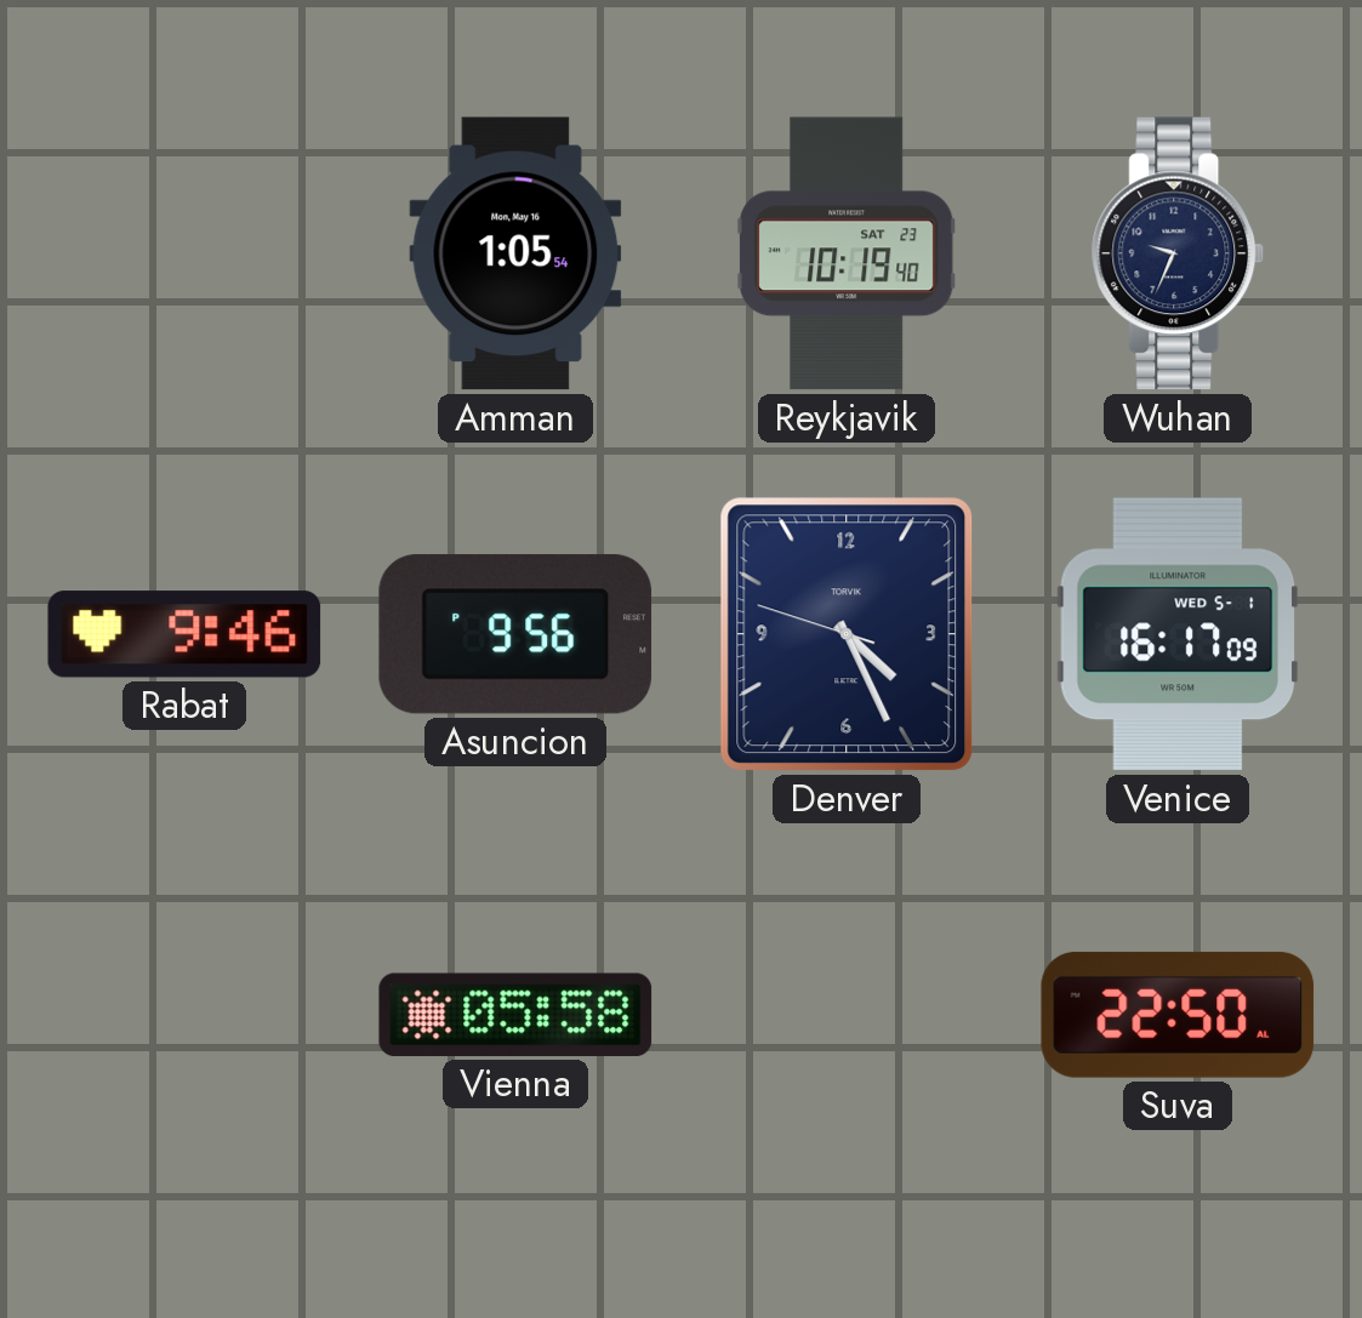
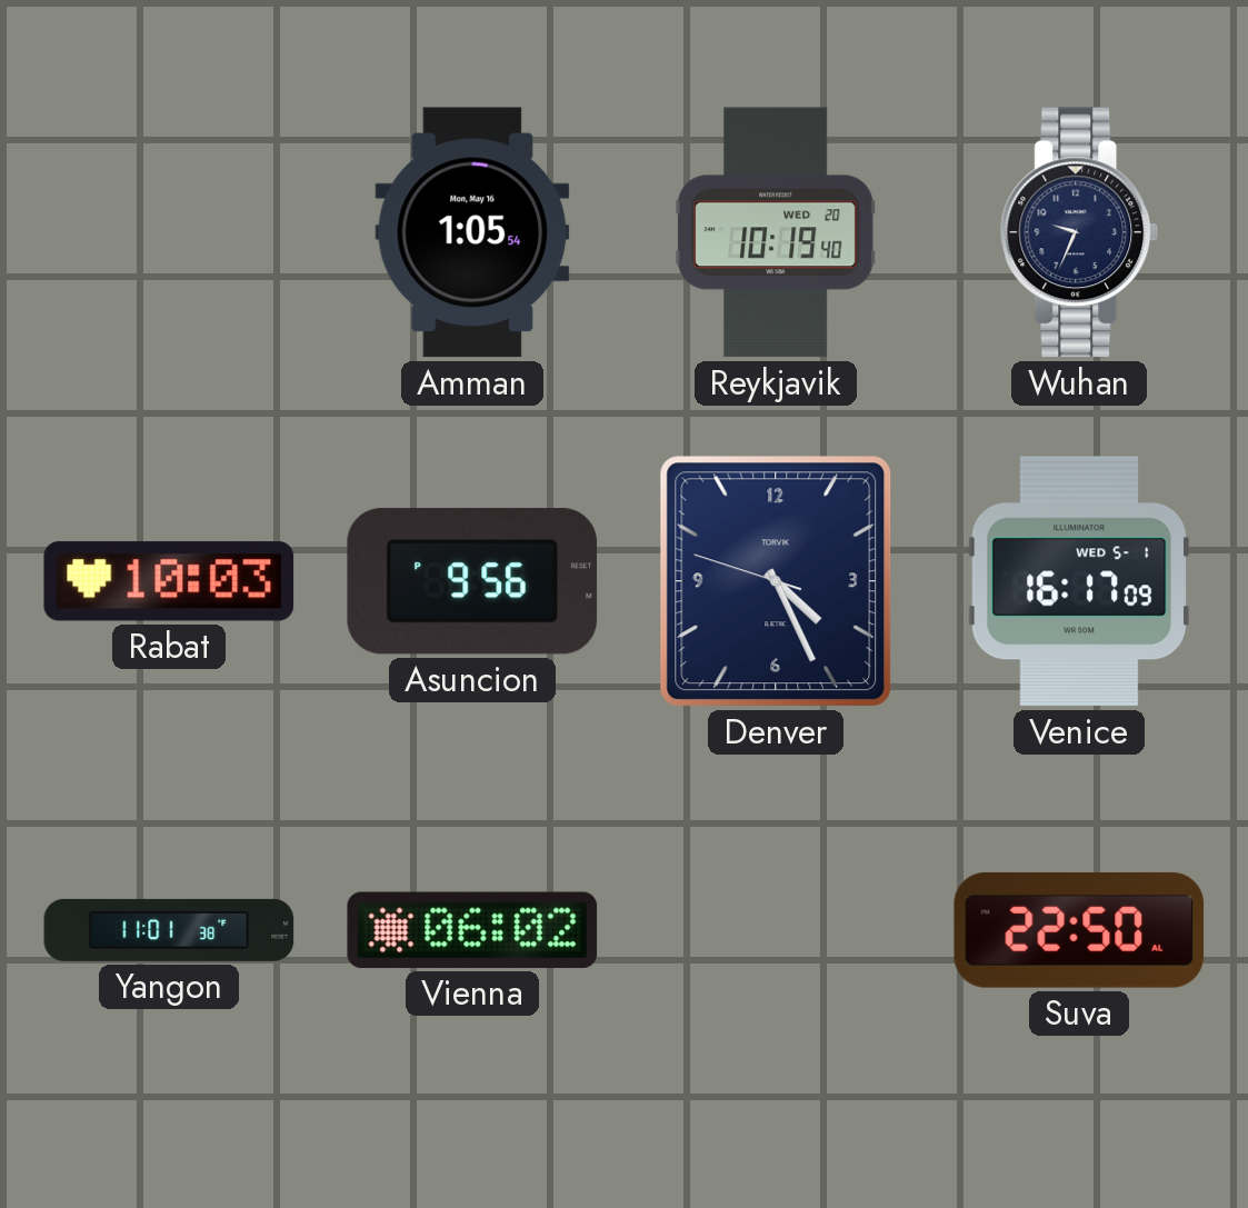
Reykjavik date: SAT 23 -> WED 20 (776, 232)
Rabat: 9:46 -> 10:03 (169, 581)
Yangon: none -> 11:01 (169, 930)
Vienna: 05:58 -> 06:02 (472, 930)
